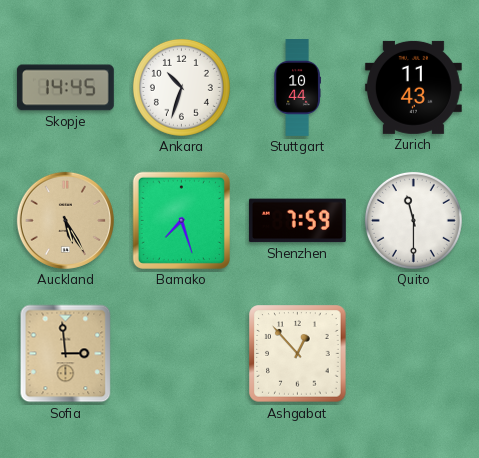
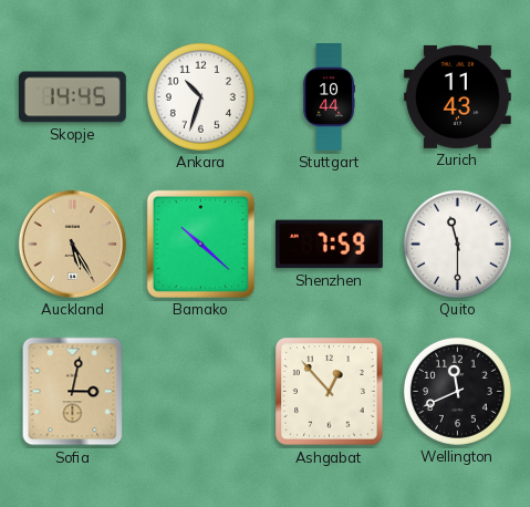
Bamako: 7:27 -> 10:22 (200, 244)
Sofia: 2:59 -> 3:02 (73, 392)
Wellington: none -> 11:41 (457, 391)
